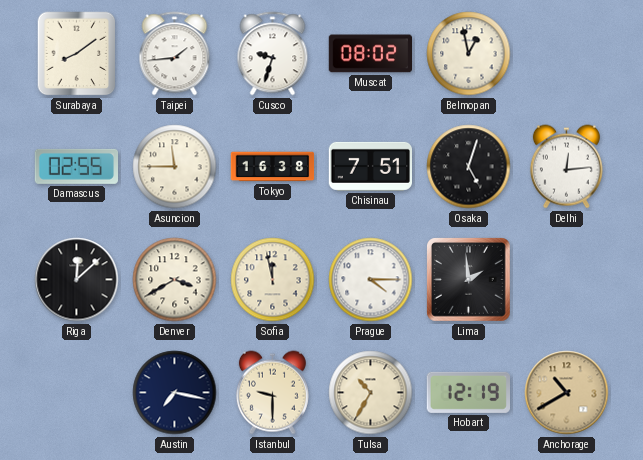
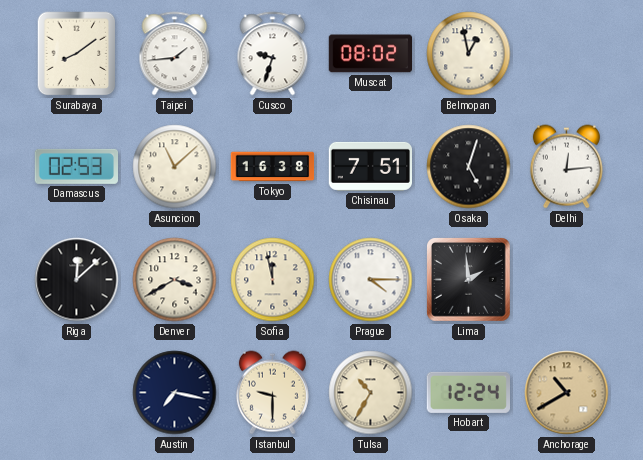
Damascus: 02:55 -> 02:53 (76, 166)
Asuncion: 11:45 -> 11:08 (175, 167)
Hobart: 12:19 -> 12:24 (468, 392)
